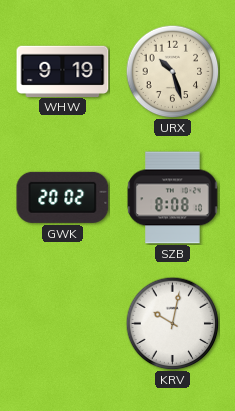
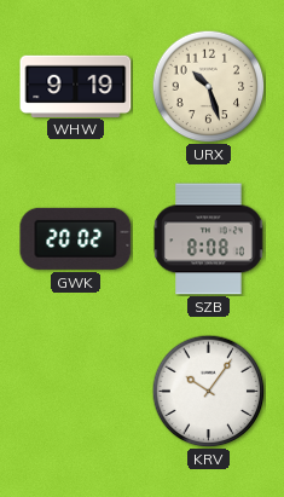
KRV: 10:02 -> 10:06 (208, 391)
